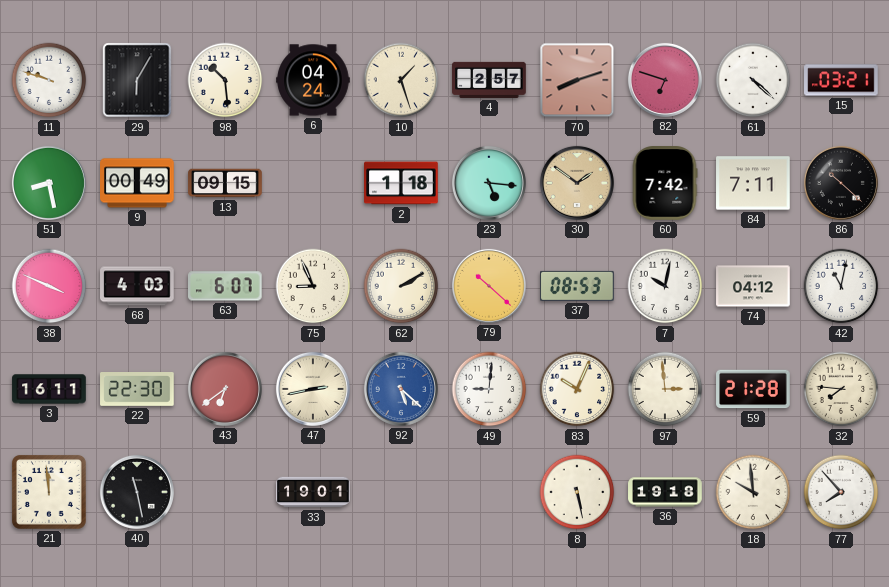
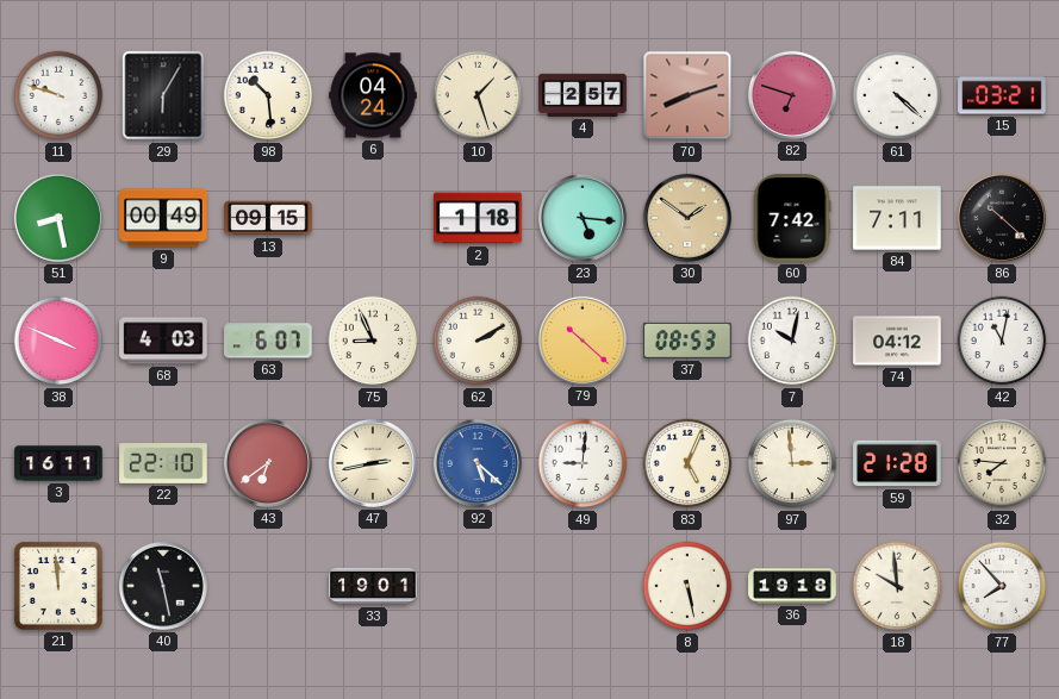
22: 22:30 -> 22:10 (163, 464)
83: 10:04 -> 5:04 (687, 463)
